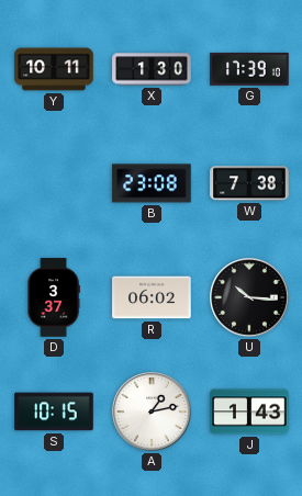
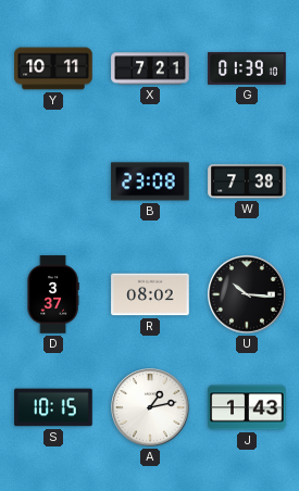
X: 1:30 -> 7:21 (150, 68)
G: 17:39 -> 01:39 (247, 68)
R: 06:02 -> 08:02 (150, 294)
